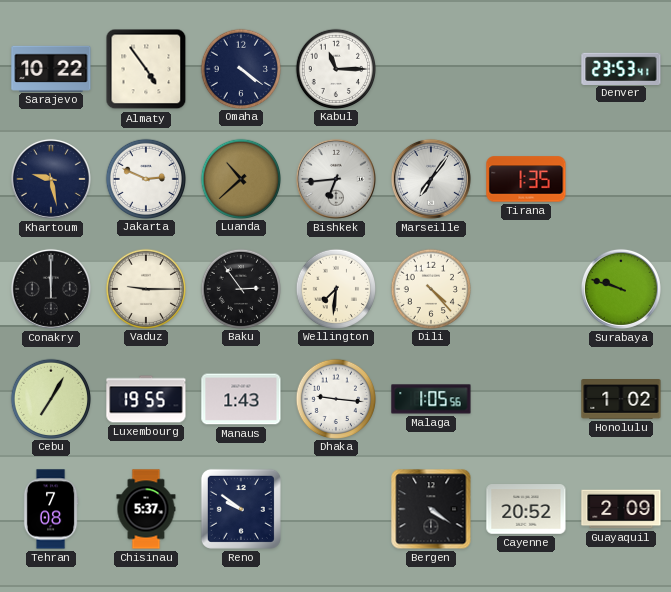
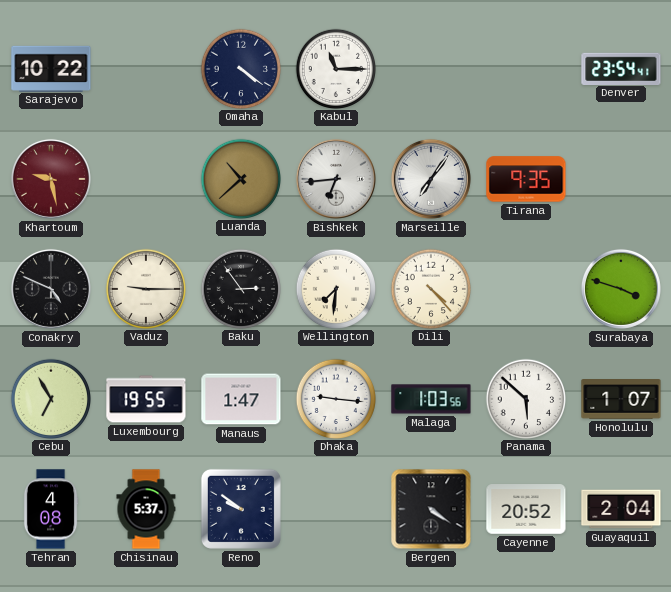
Almaty: 4:54 -> none (146, 69)
Denver: 23:53 -> 23:54 (621, 68)
Khartoum dial: navy -> burgundy (51, 179)
Jakarta: 2:49 -> none (145, 178)
Tirana: 1:35 -> 9:35 (526, 179)
Conakry: 12:00 -> 4:49 (51, 289)
Surabaya: 9:48 -> 3:48 (621, 289)
Cebu: 7:05 -> 6:55 (50, 398)
Manaus: 1:43 -> 1:47 (241, 399)
Malaga: 1:05 -> 1:03 (431, 399)
Panama: none -> 5:52 (525, 398)
Honolulu: 1:02 -> 1:07 (621, 400)
Tehran: 7:08 -> 4:08 (51, 509)
Guayaquil: 2:09 -> 2:04 (621, 509)
